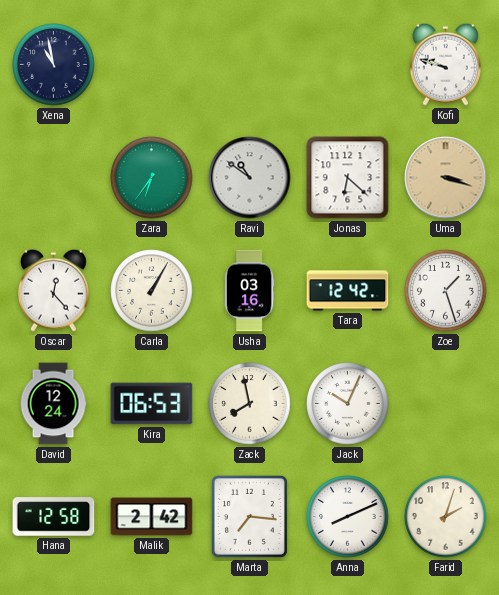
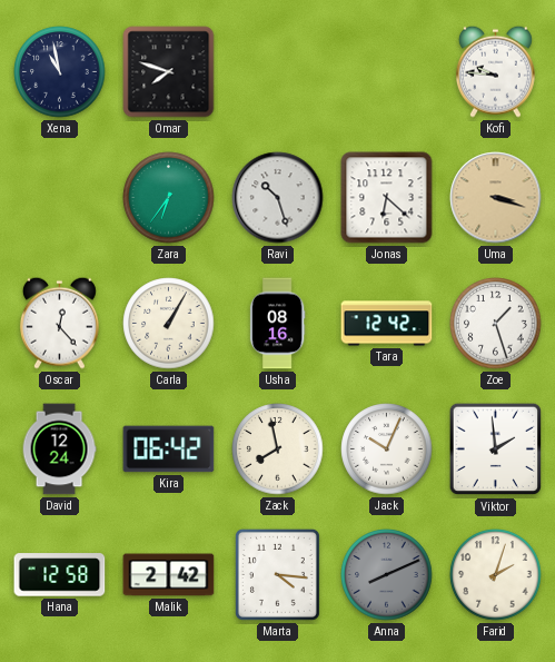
Omar: none -> 7:48 (169, 72)
Kofi: 9:48 -> 9:46 (495, 71)
Ravi: 10:51 -> 10:27 (278, 198)
Usha: 03:16 -> 08:16 (277, 324)
Kira: 06:53 -> 06:42 (169, 449)
Viktor: none -> 1:59 (496, 449)
Marta: 7:16 -> 4:16 (277, 574)
Anna dial: white -> grey (387, 575)
